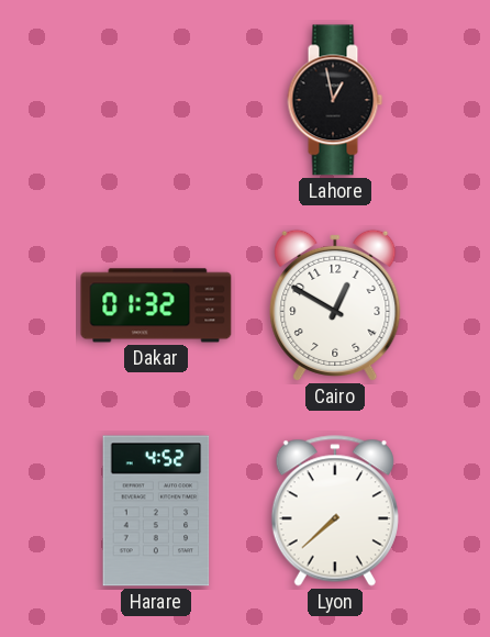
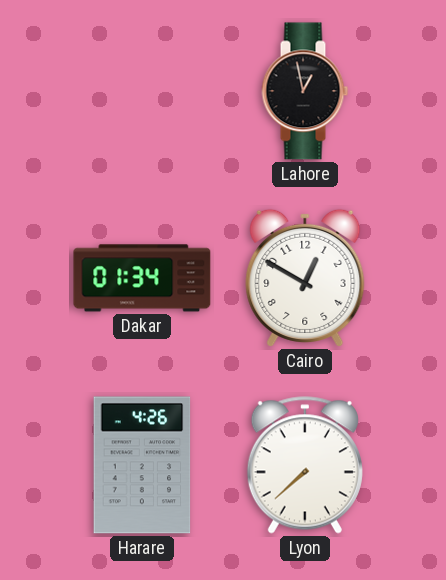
Dakar: 01:32 -> 01:34 (142, 278)
Harare: 4:52 -> 4:26 (142, 465)
